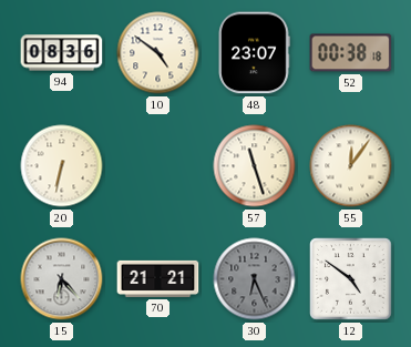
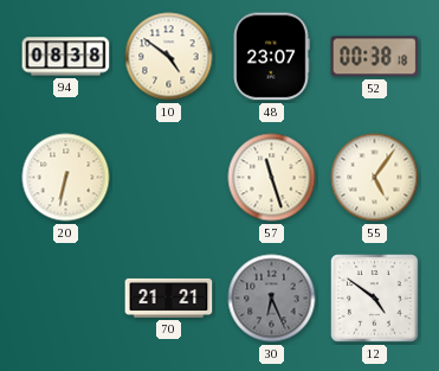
94: 08:36 -> 08:38 (66, 57)
55: 12:06 -> 5:06 (375, 178)
15: 6:23 -> none (62, 279)
